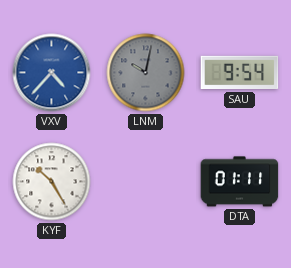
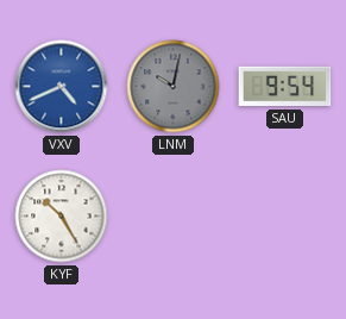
VXV: 4:37 -> 4:41 (62, 87)
DTA: 01:11 -> none (240, 182)
